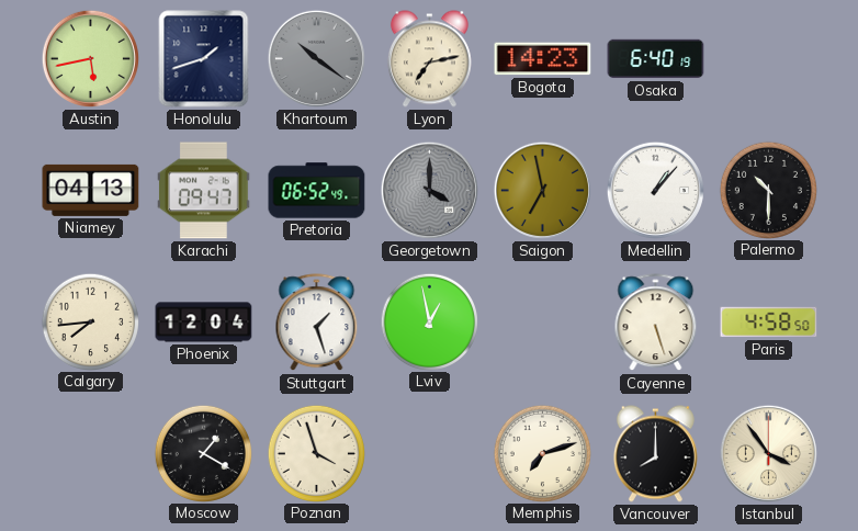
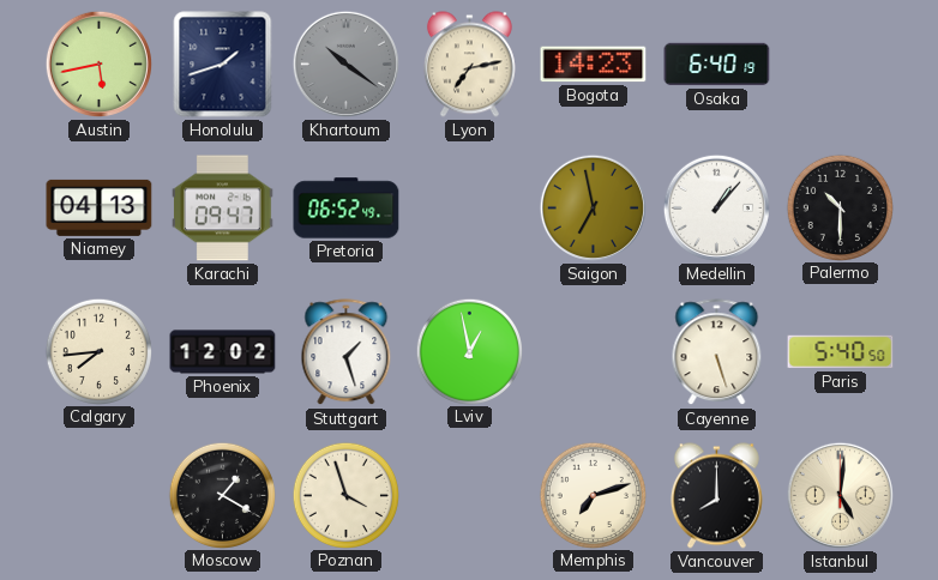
Georgetown: 4:00 -> none (429, 190)
Phoenix: 12:04 -> 12:02 (223, 352)
Paris: 4:58 -> 5:40 (841, 352)
Istanbul: 3:54 -> 5:01 (840, 495)
